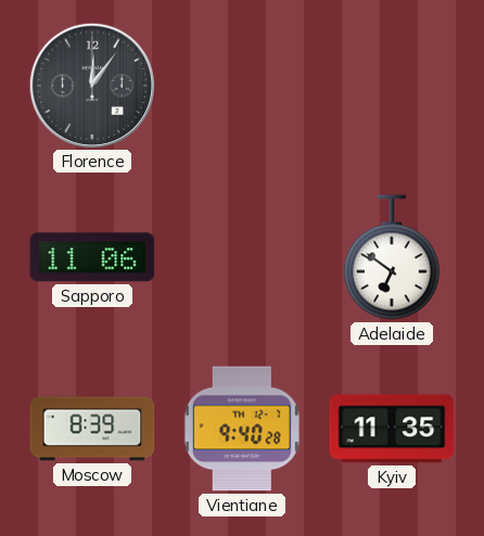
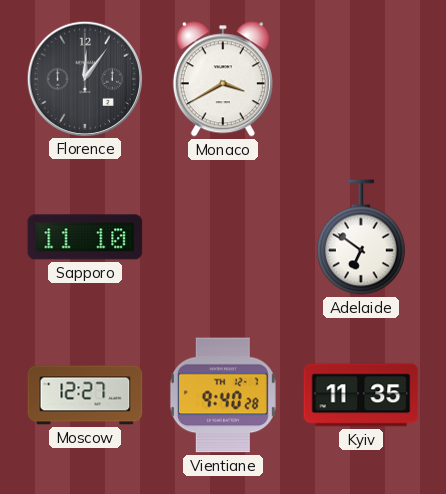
Monaco: none -> 3:40 (223, 79)
Sapporo: 11:06 -> 11:10 (85, 237)
Moscow: 8:39 -> 12:27 (85, 395)
